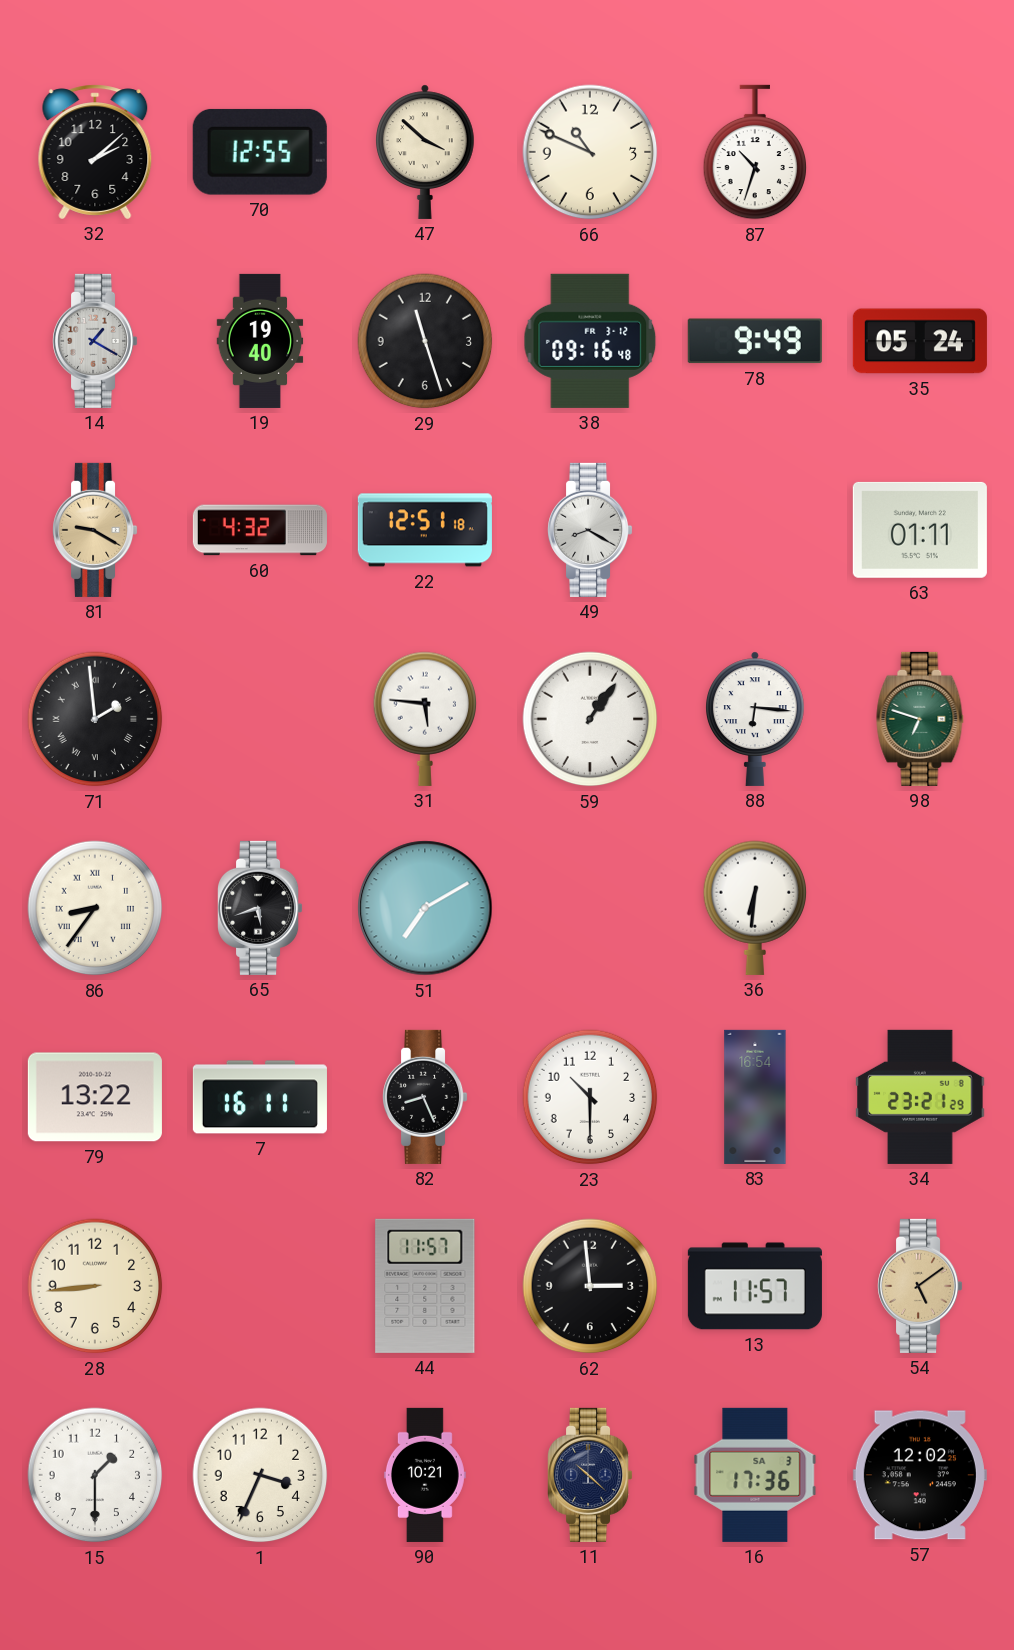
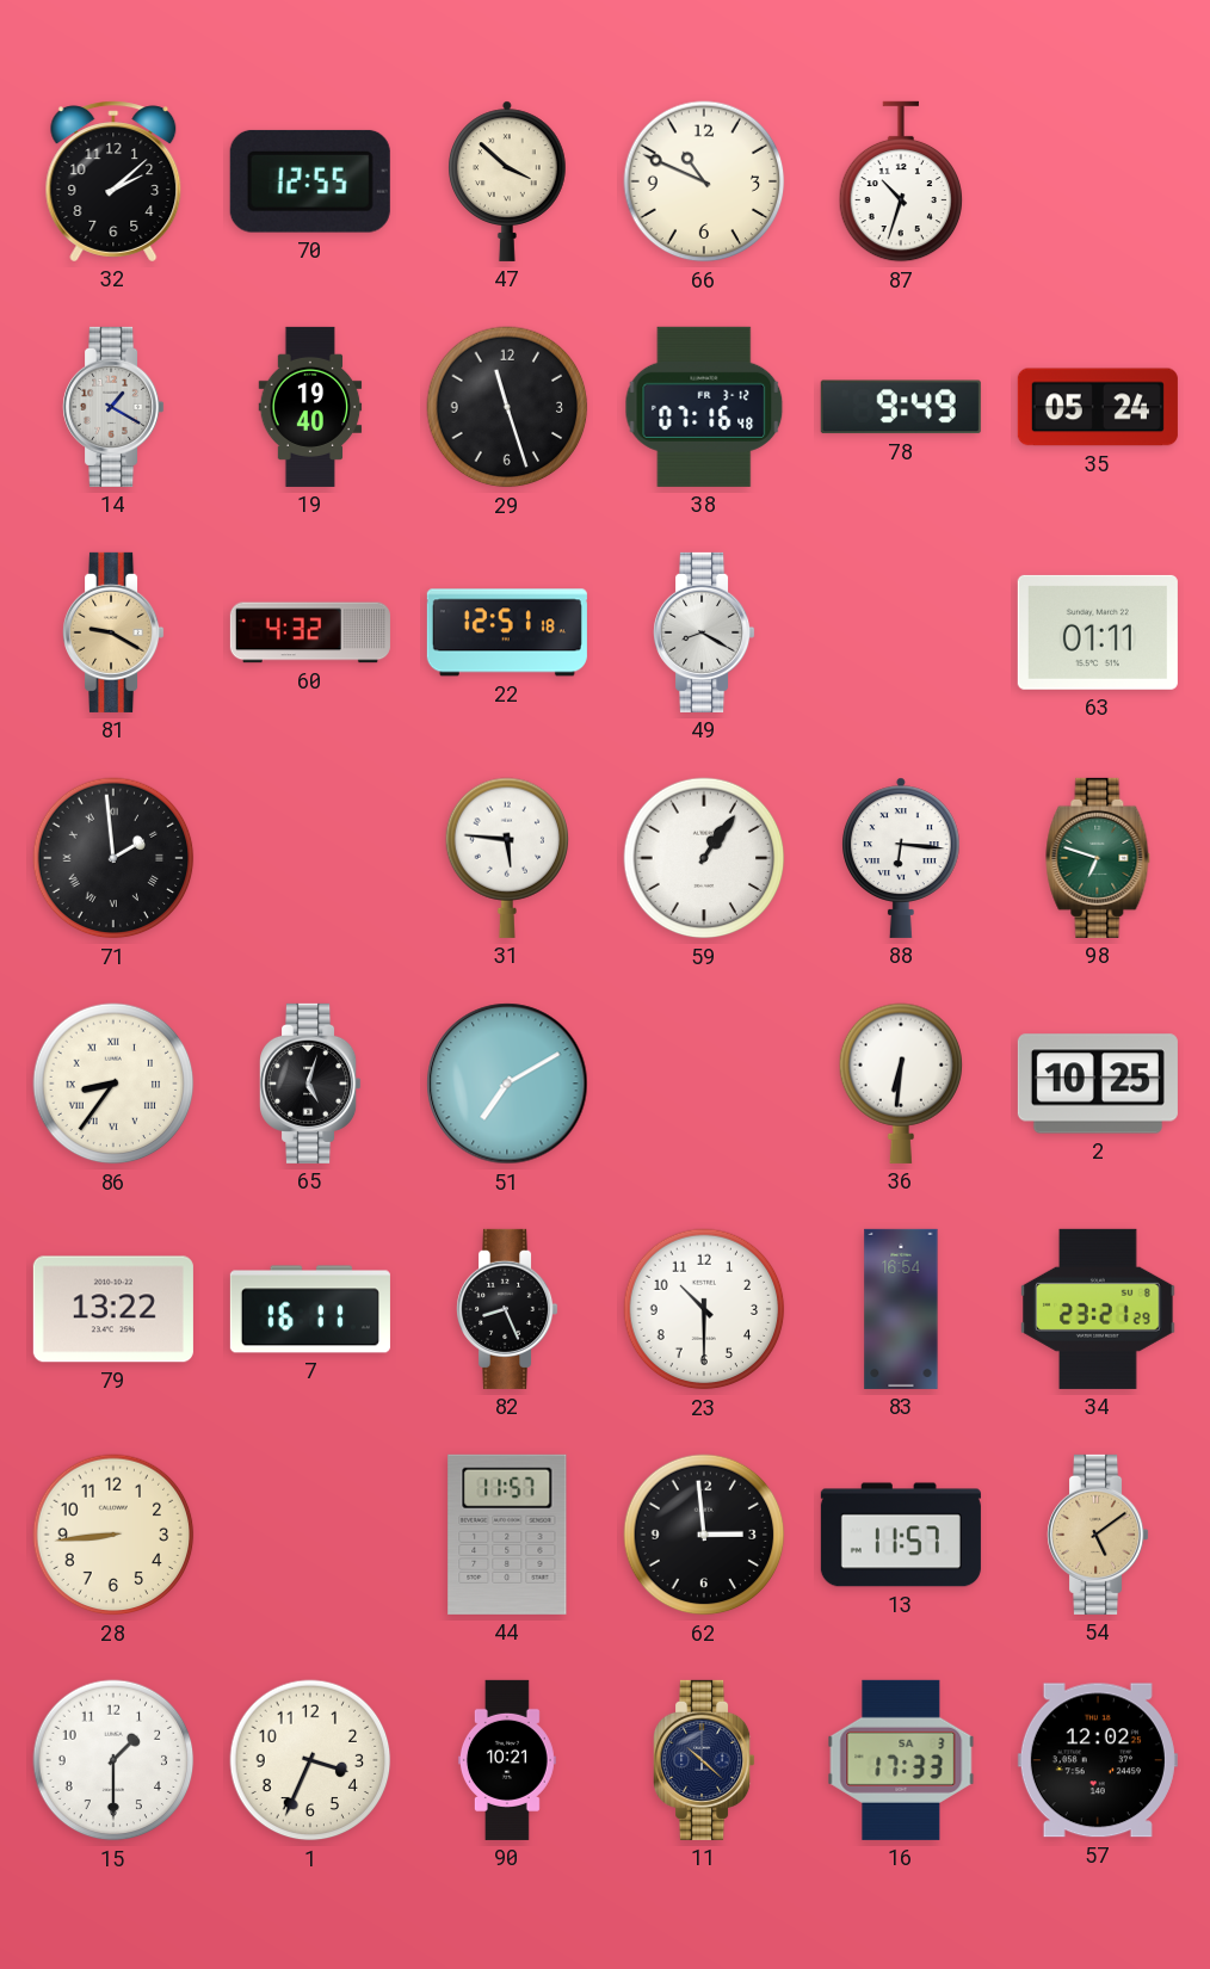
38: 09:16 -> 07:16 (704, 407)
65: 5:42 -> 5:03 (311, 1084)
2: none -> 10:25 (1098, 1084)
16: 17:36 -> 17:33 (901, 1760)
